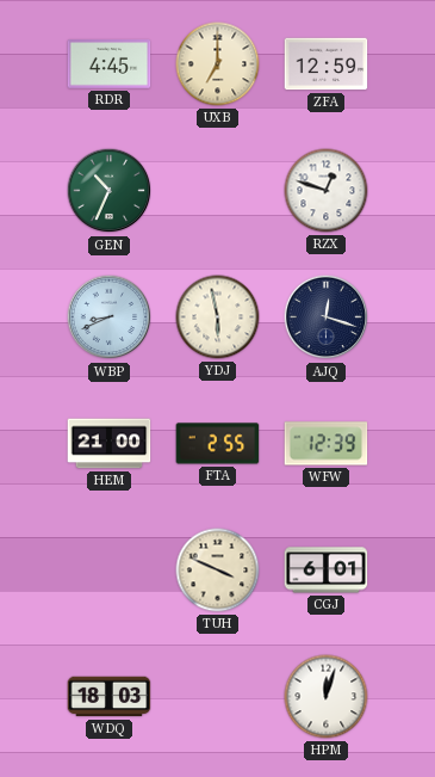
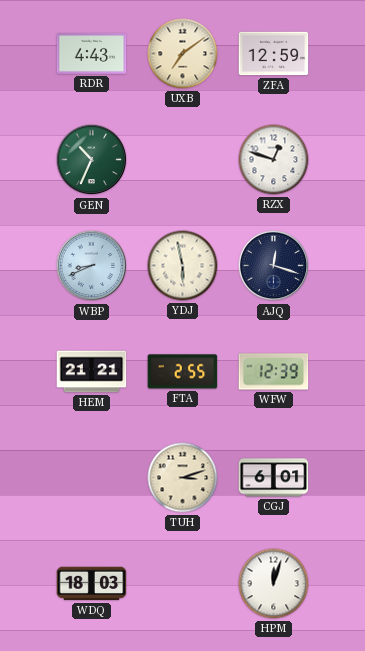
RDR: 4:45 -> 4:43 (92, 54)
UXB: 7:00 -> 7:09 (183, 54)
HEM: 21:00 -> 21:21 (92, 372)
TUH: 3:49 -> 3:12 (183, 478)
